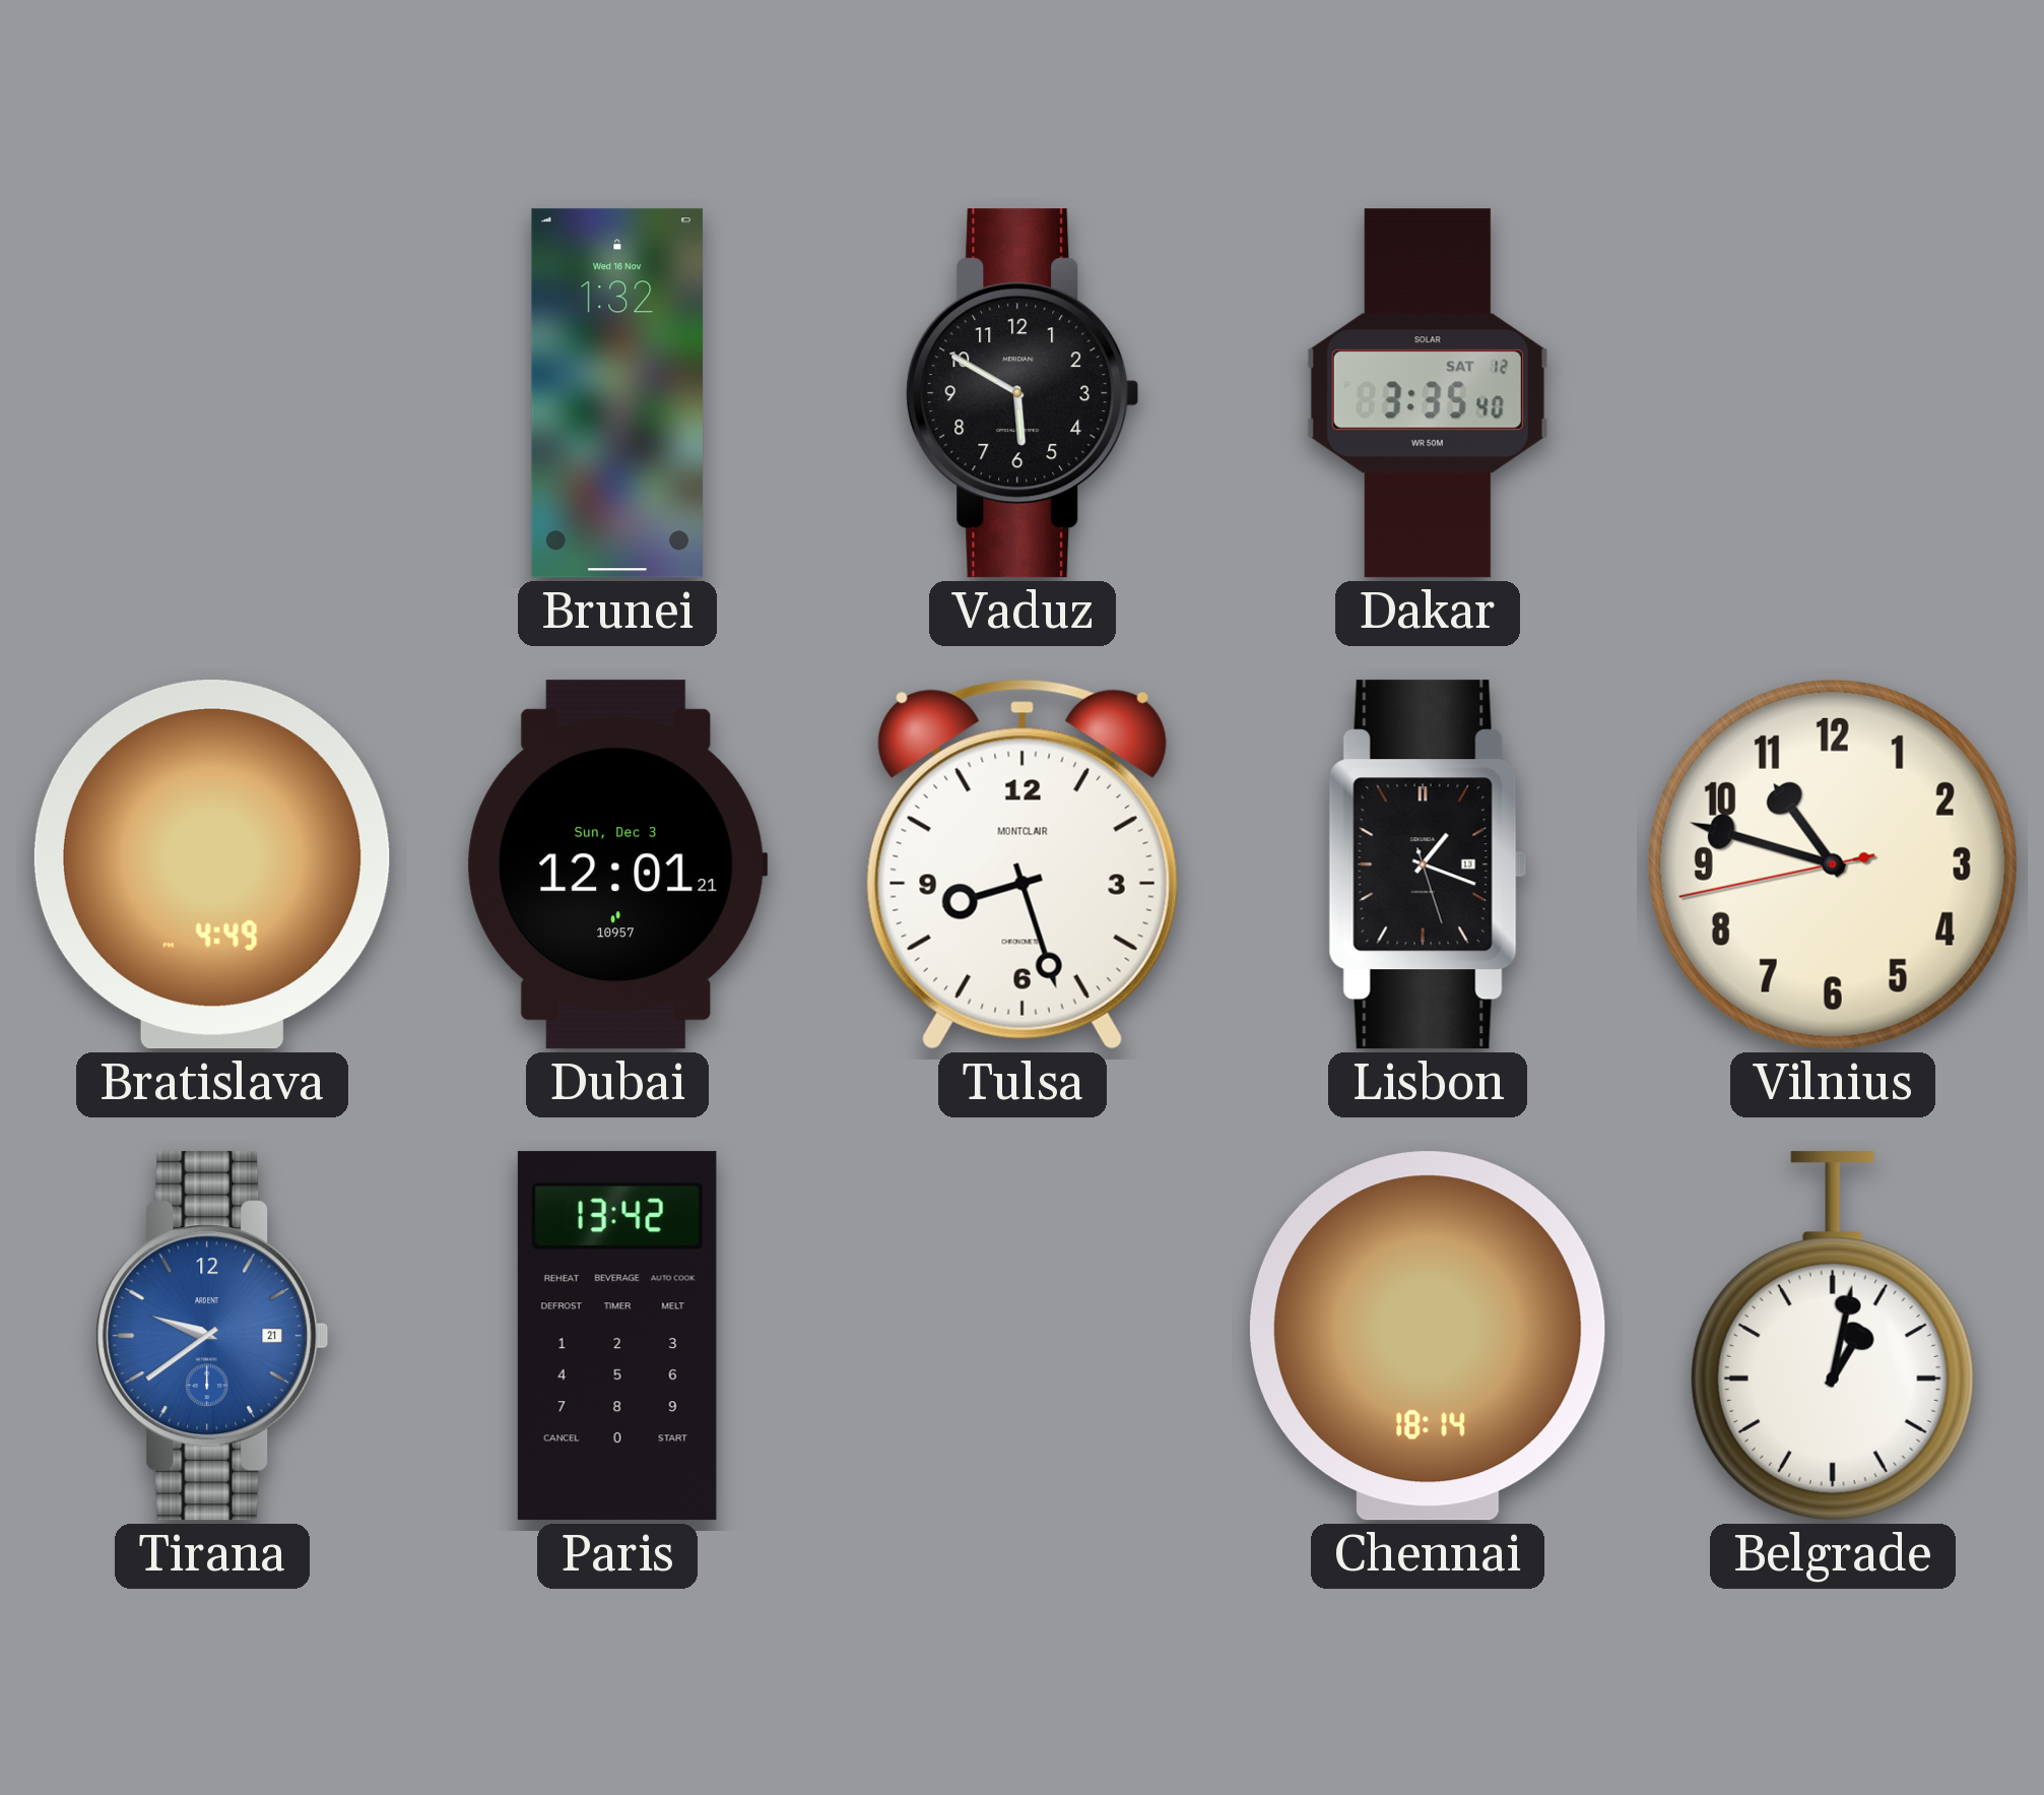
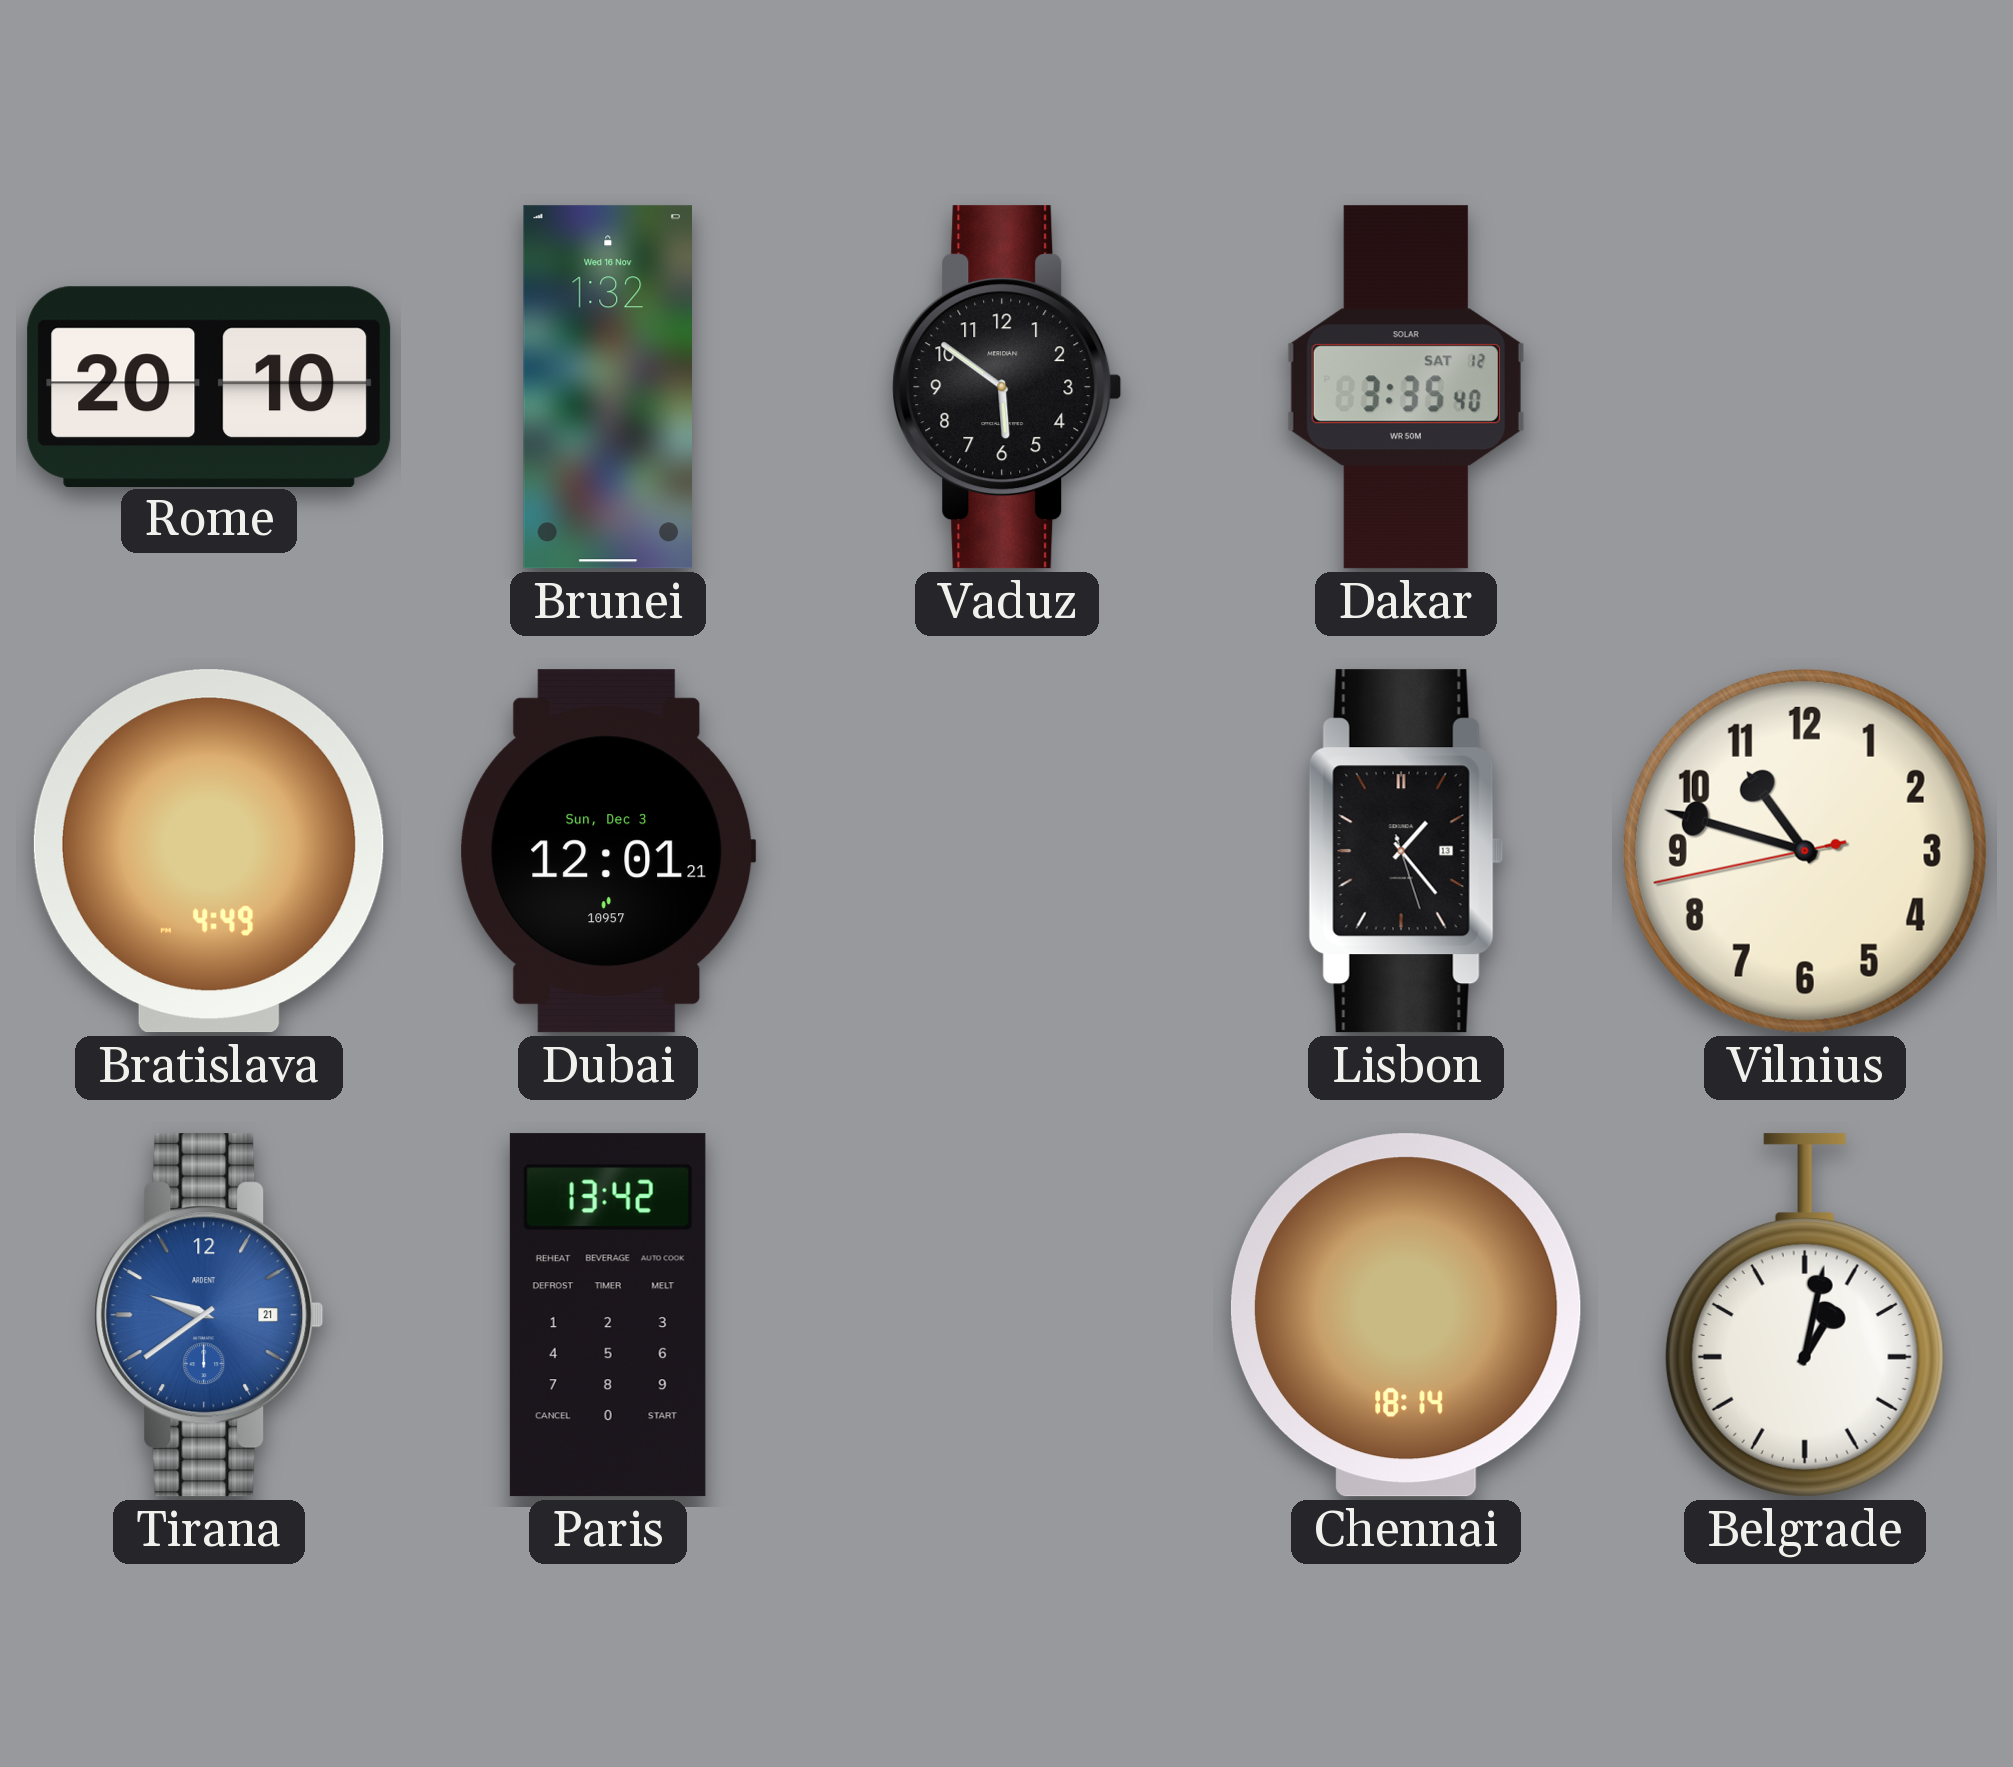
Rome: none -> 20:10 (209, 386)
Vaduz: 5:50 -> 5:51 (1007, 387)
Tulsa: 8:27 -> none (1023, 864)
Lisbon: 1:18 -> 1:23 (1406, 851)
